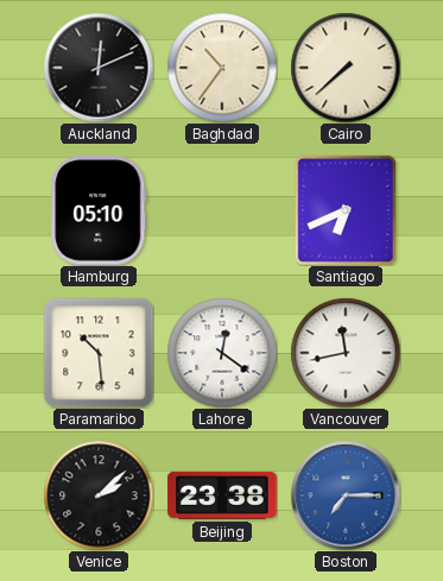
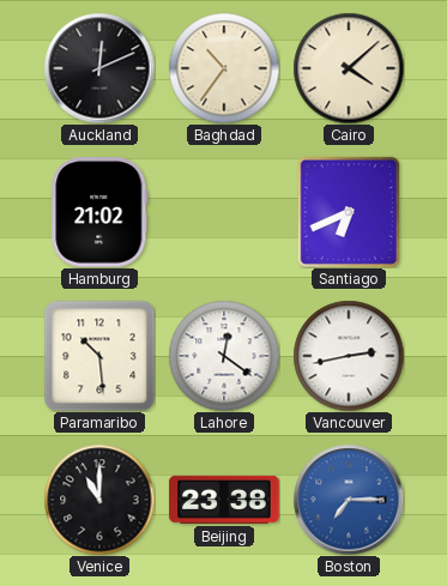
Cairo: 7:38 -> 4:08 (349, 68)
Hamburg: 05:10 -> 21:02 (99, 212)
Vancouver: 11:43 -> 2:43 (349, 356)
Venice: 2:08 -> 11:00 (99, 500)
